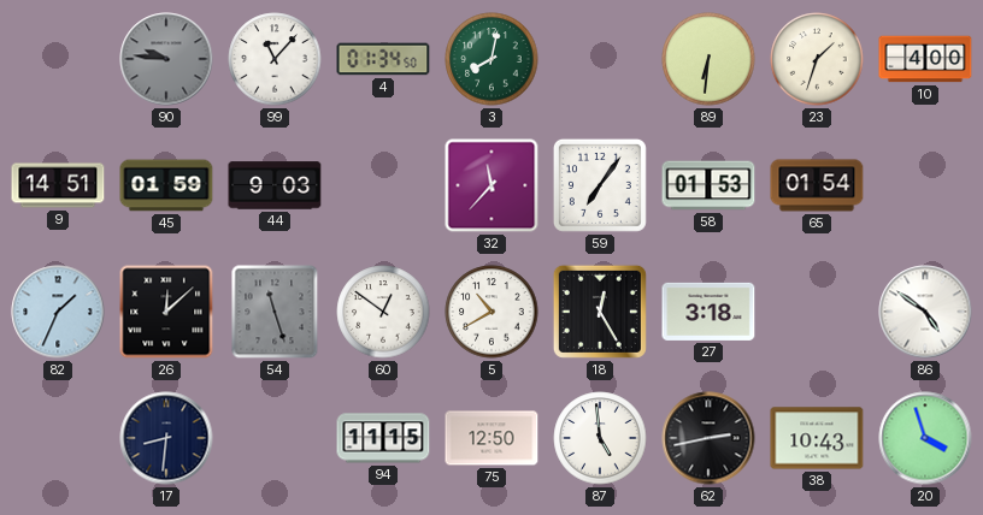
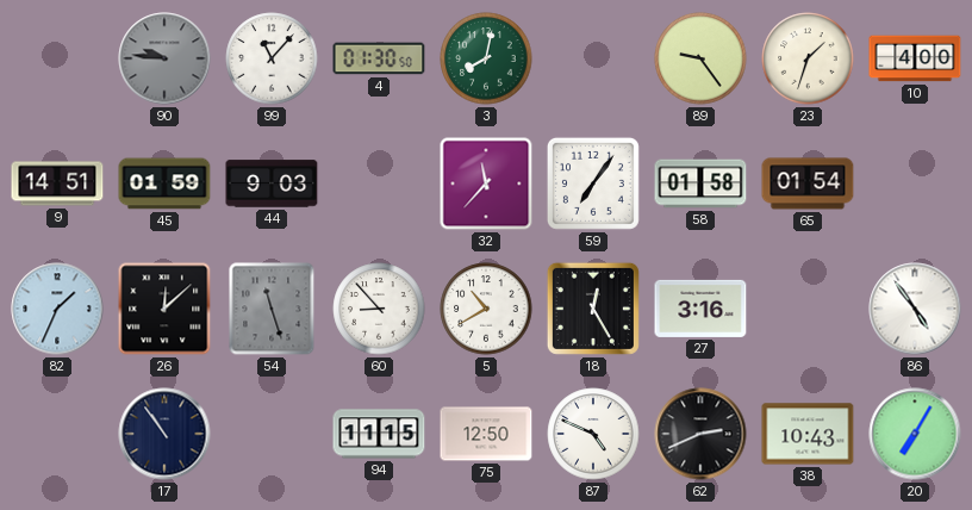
4: 01:34 -> 01:30 (379, 58)
89: 6:31 -> 9:24 (700, 58)
58: 01:53 -> 01:58 (700, 184)
60: 12:51 -> 8:53 (379, 309)
27: 3:18 -> 3:16 (700, 309)
86: 4:51 -> 4:54 (915, 309)
17: 8:31 -> 10:54 (164, 434)
87: 4:59 -> 4:49 (593, 434)
62: 2:43 -> 2:41 (700, 434)
20: 3:57 -> 7:05 (915, 434)
